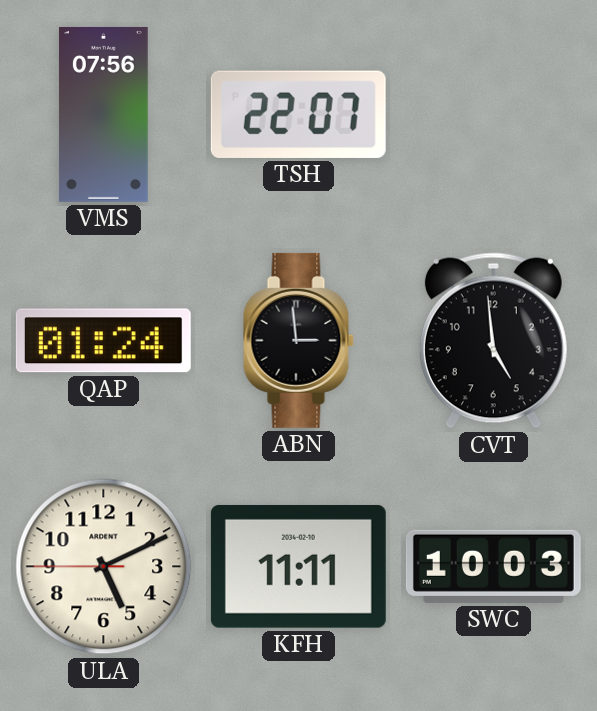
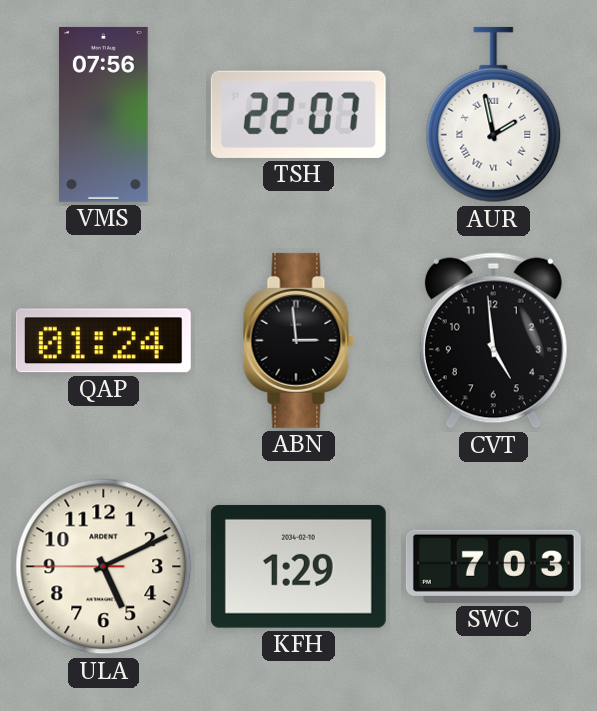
AUR: none -> 1:58 (494, 115)
KFH: 11:11 -> 1:29 (298, 566)
SWC: 10:03 -> 7:03 (493, 566)
